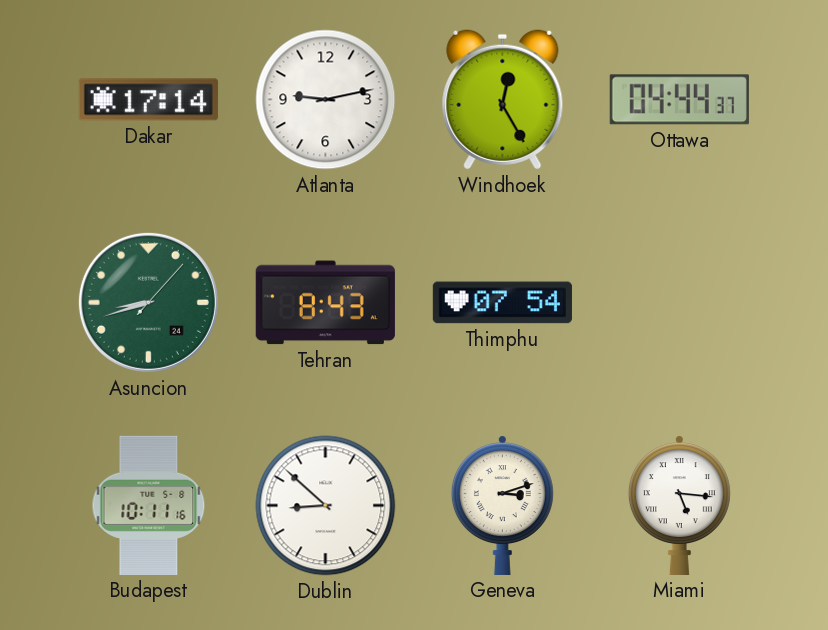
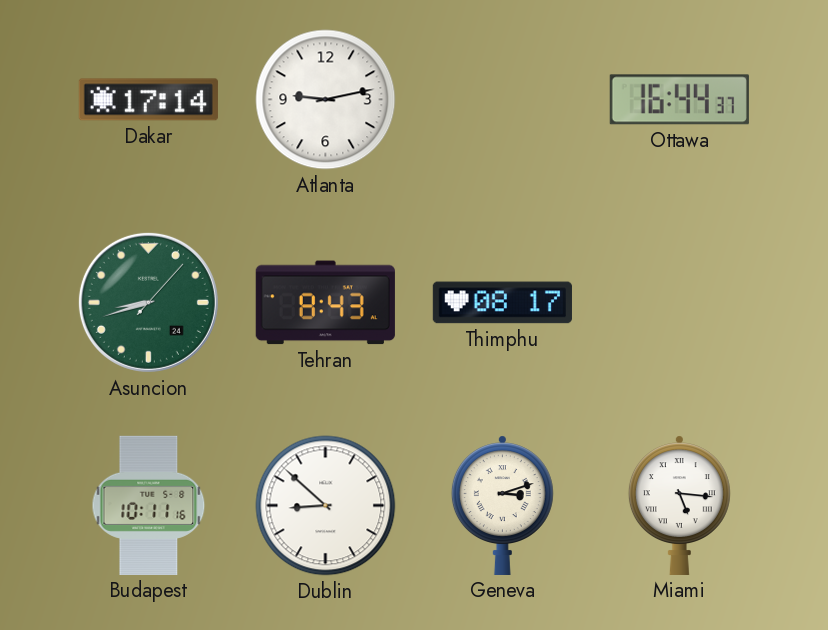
Windhoek: 12:25 -> none (503, 100)
Ottawa: 04:44 -> 16:44 (679, 100)
Thimphu: 07:54 -> 08:17 (502, 303)
